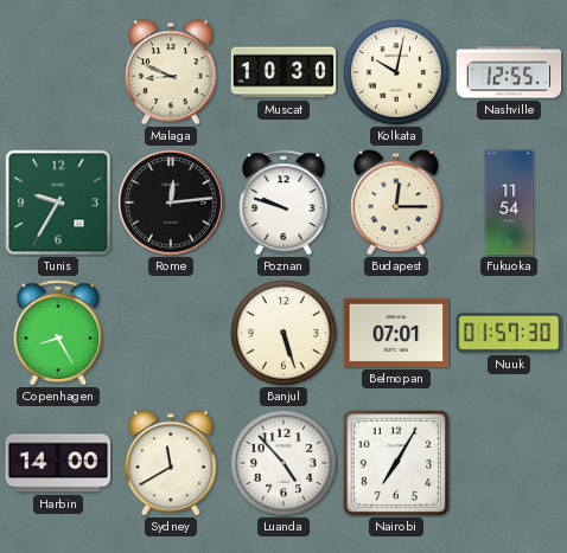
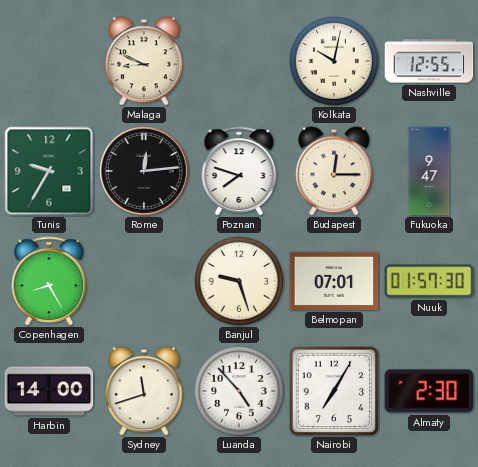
Muscat: 10:30 -> none (283, 72)
Poznan: 9:48 -> 7:48 (239, 171)
Fukuoka: 11:54 -> 9:47 (429, 171)
Banjul: 5:27 -> 9:27 (239, 281)
Sydney: 11:40 -> 11:42 (145, 391)
Almaty: none -> 2:30 (429, 391)
